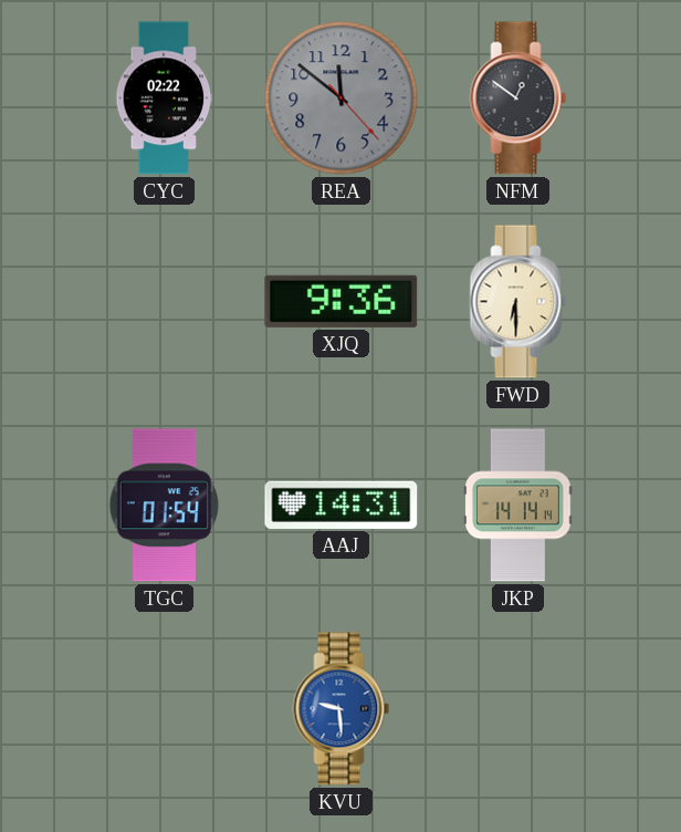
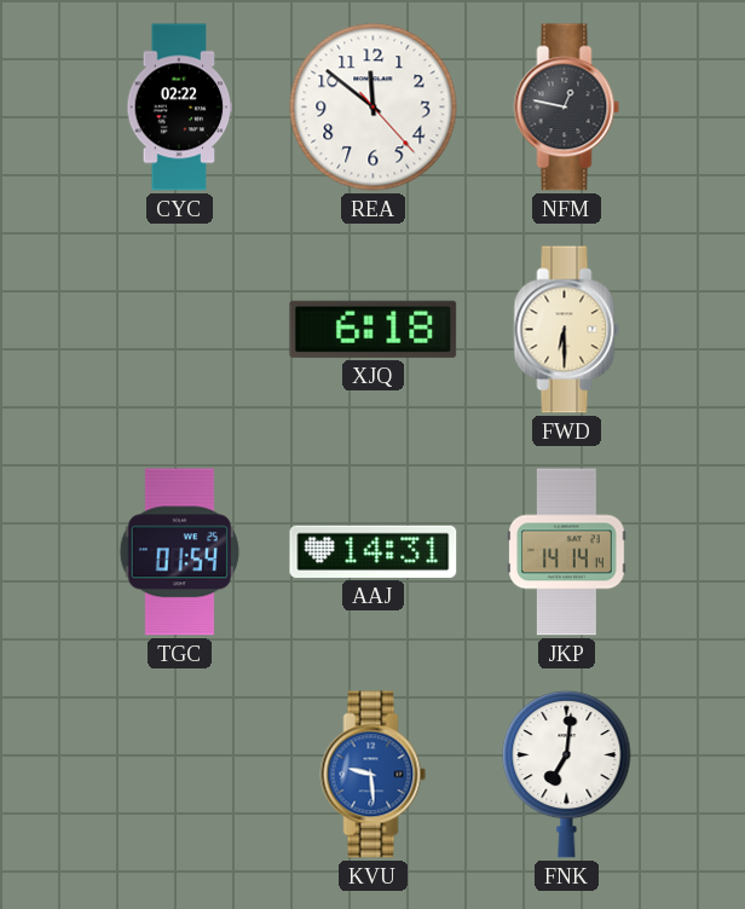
REA dial: grey -> white (374, 108)
NFM: 12:51 -> 12:47 (567, 108)
XJQ: 9:36 -> 6:18 (374, 329)
FNK: none -> 7:01 (567, 774)
